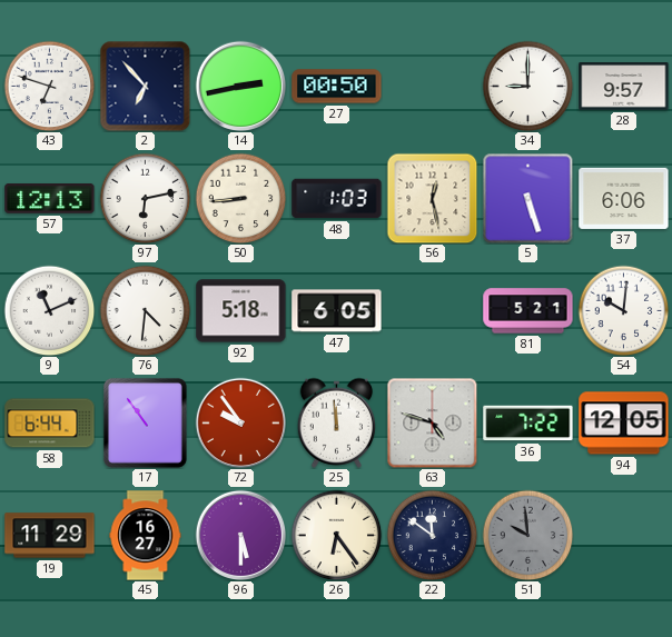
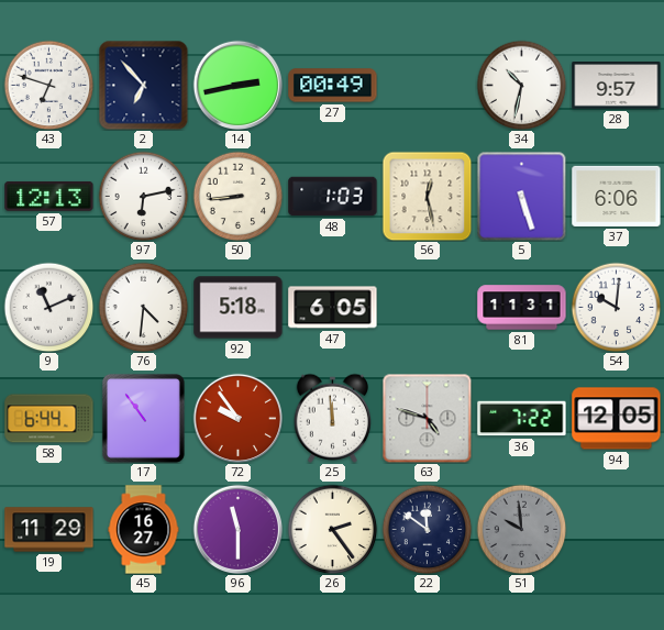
27: 00:50 -> 00:49 (333, 86)
34: 9:00 -> 10:32 (521, 85)
81: 5:21 -> 11:31 (522, 308)
96: 5:30 -> 11:30 (237, 529)
26: 6:24 -> 2:24 (332, 529)
